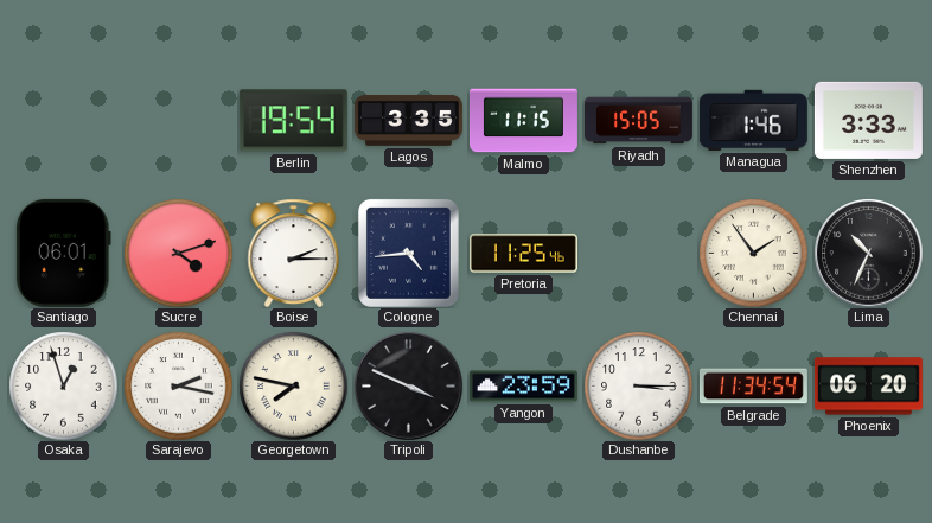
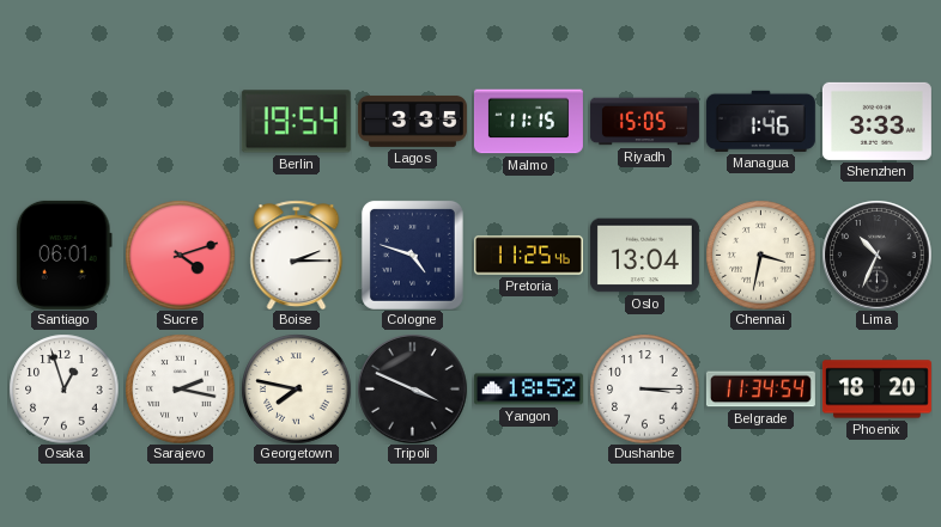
Cologne: 4:44 -> 4:48 (412, 255)
Oslo: none -> 13:04 (644, 256)
Chennai: 1:54 -> 3:32 (760, 255)
Yangon: 23:59 -> 18:52 (528, 390)
Phoenix: 06:20 -> 18:20 (876, 390)
